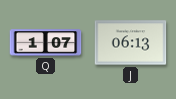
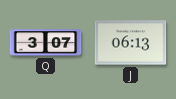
Q: 1:07 -> 3:07 (46, 43)
